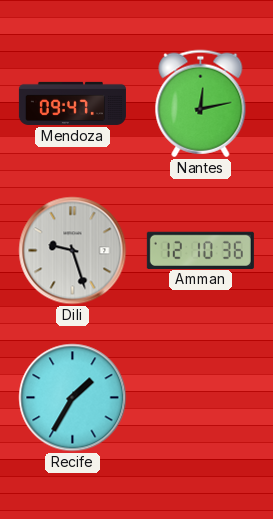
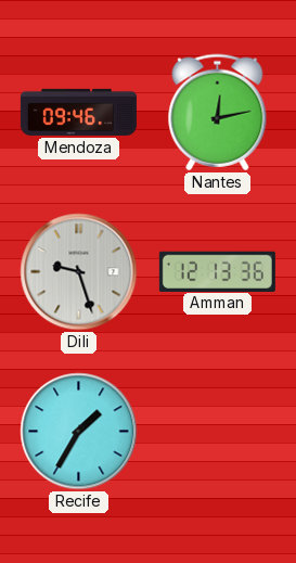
Mendoza: 09:47 -> 09:46 (78, 112)
Amman: 12:10 -> 12:13 (217, 271)
